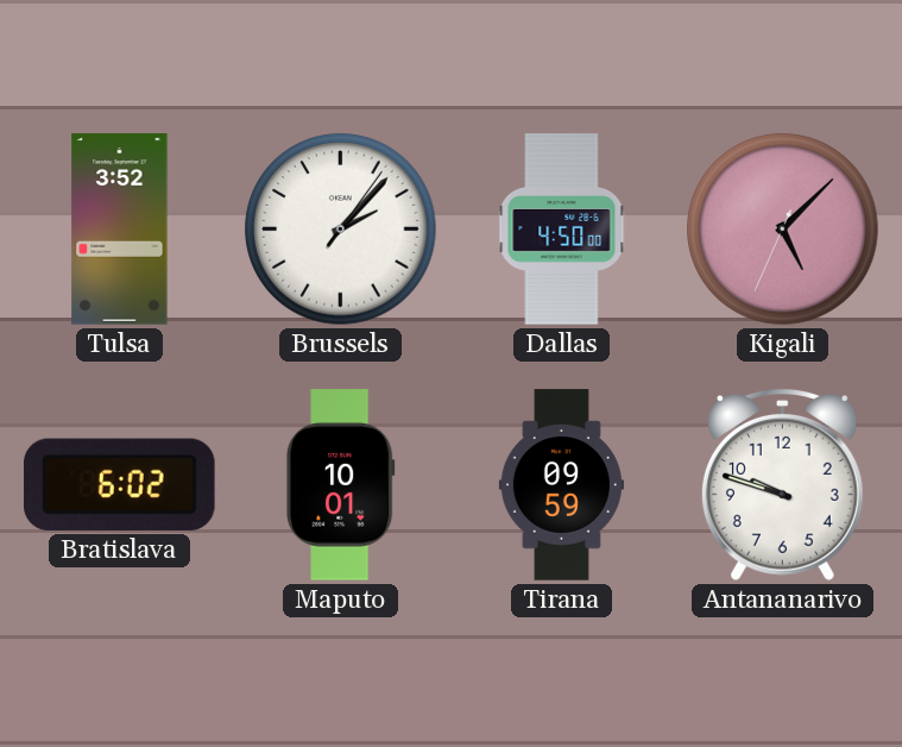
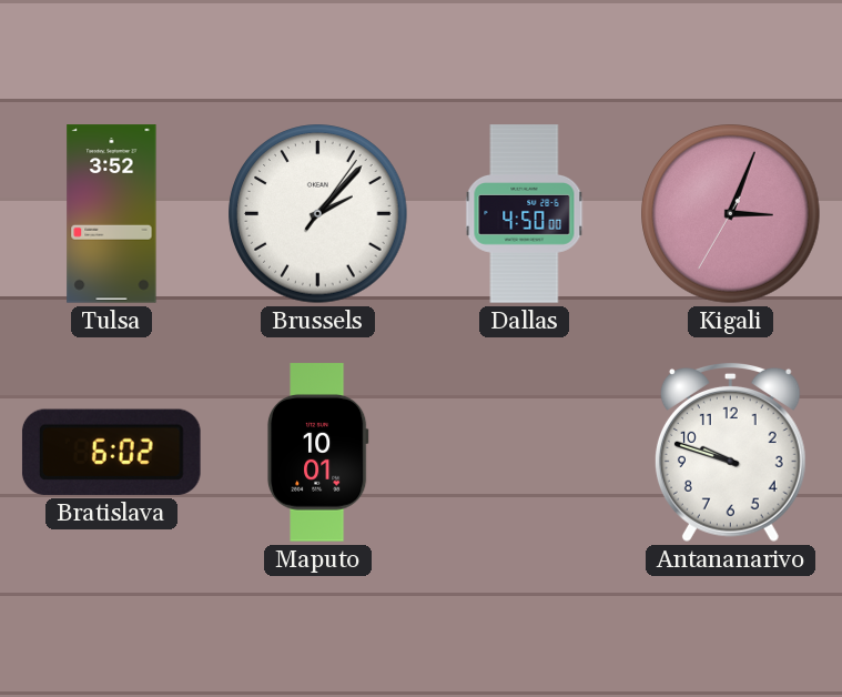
Kigali: 5:07 -> 3:03 (731, 214)
Tirana: 09:59 -> none (561, 485)
